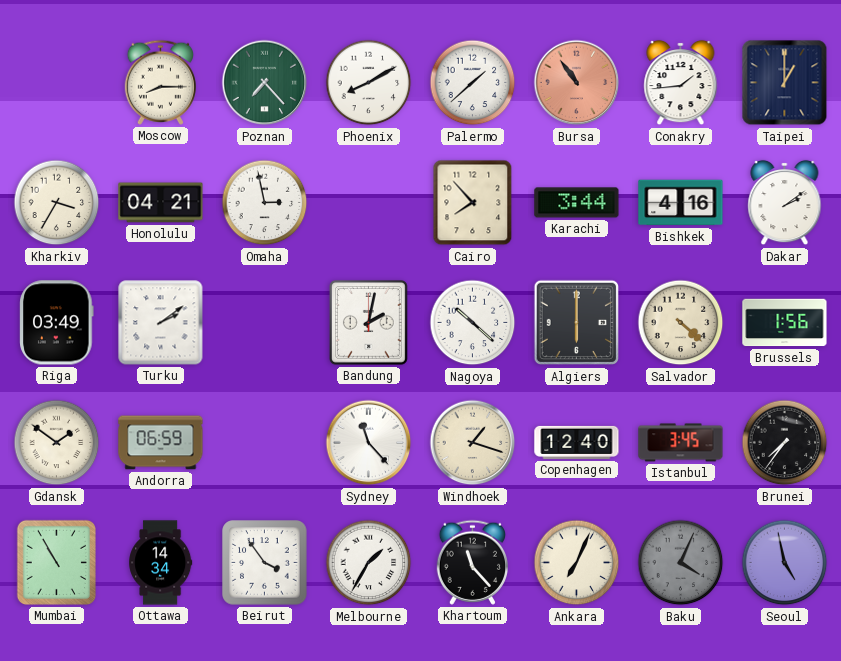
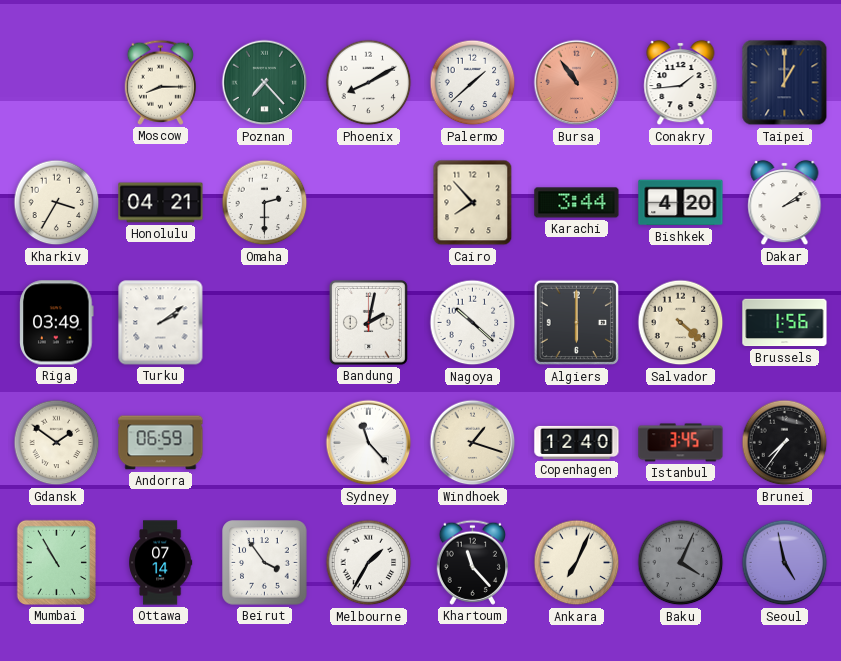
Omaha: 2:58 -> 2:30 (265, 203)
Bishkek: 4:16 -> 4:20 (681, 203)
Ottawa: 14:34 -> 07:14 (161, 563)
